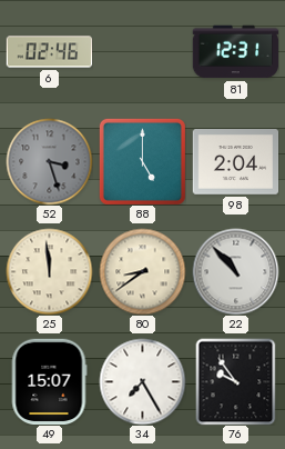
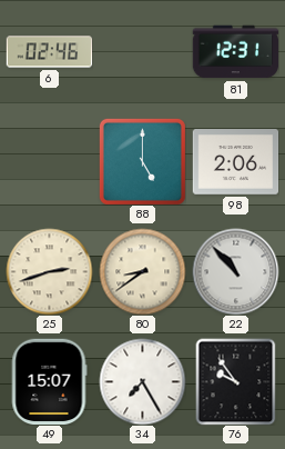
52: 3:27 -> none (49, 161)
98: 2:04 -> 2:06 (235, 162)
25: 11:59 -> 2:42 (49, 271)
